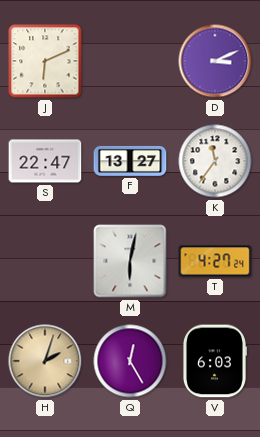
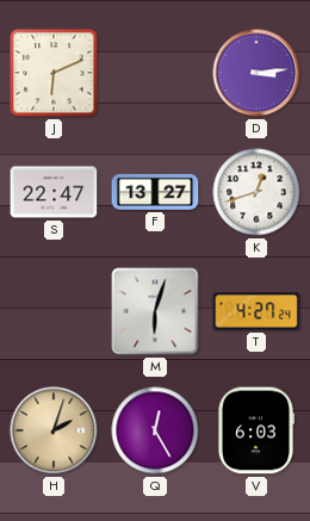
D: 3:11 -> 3:14 (256, 73)
K: 11:36 -> 12:42 (256, 192)
M: 6:02 -> 6:03 (155, 311)
